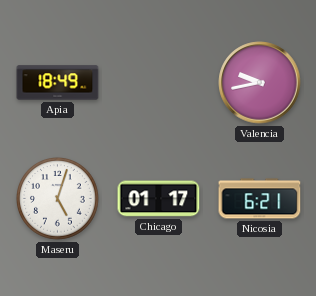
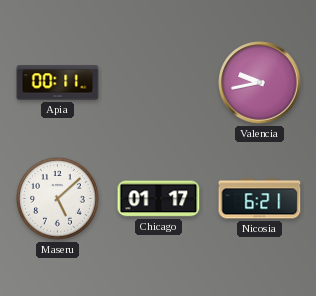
Apia: 18:49 -> 00:11 (58, 83)
Maseru: 5:03 -> 5:08 (58, 199)
